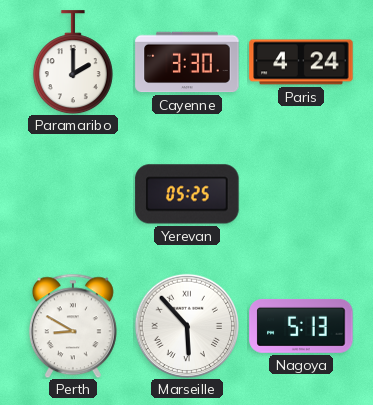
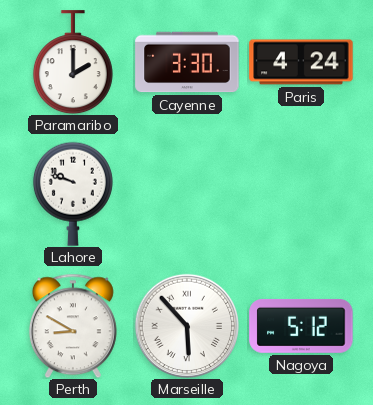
Lahore: none -> 9:48 (73, 194)
Yerevan: 05:25 -> none (187, 194)
Nagoya: 5:13 -> 5:12 (301, 326)
